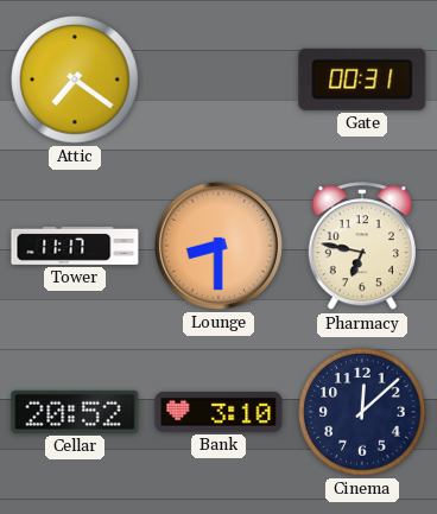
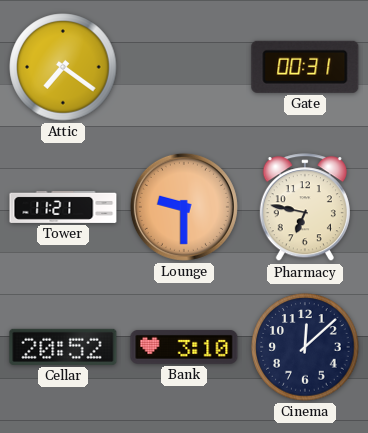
Tower: 11:17 -> 11:21 (63, 207)
Lounge: 8:30 -> 9:30 (184, 207)
